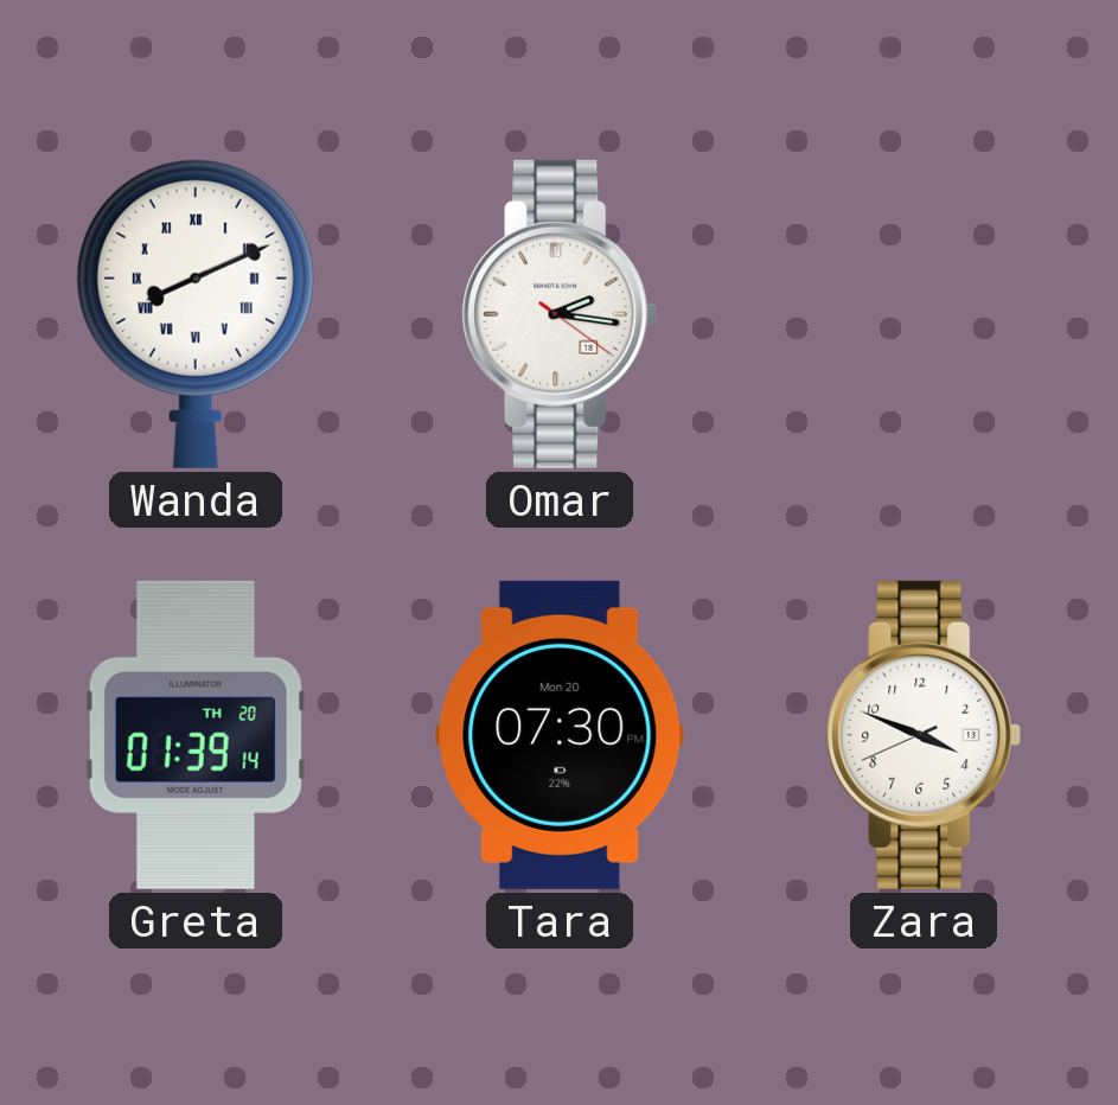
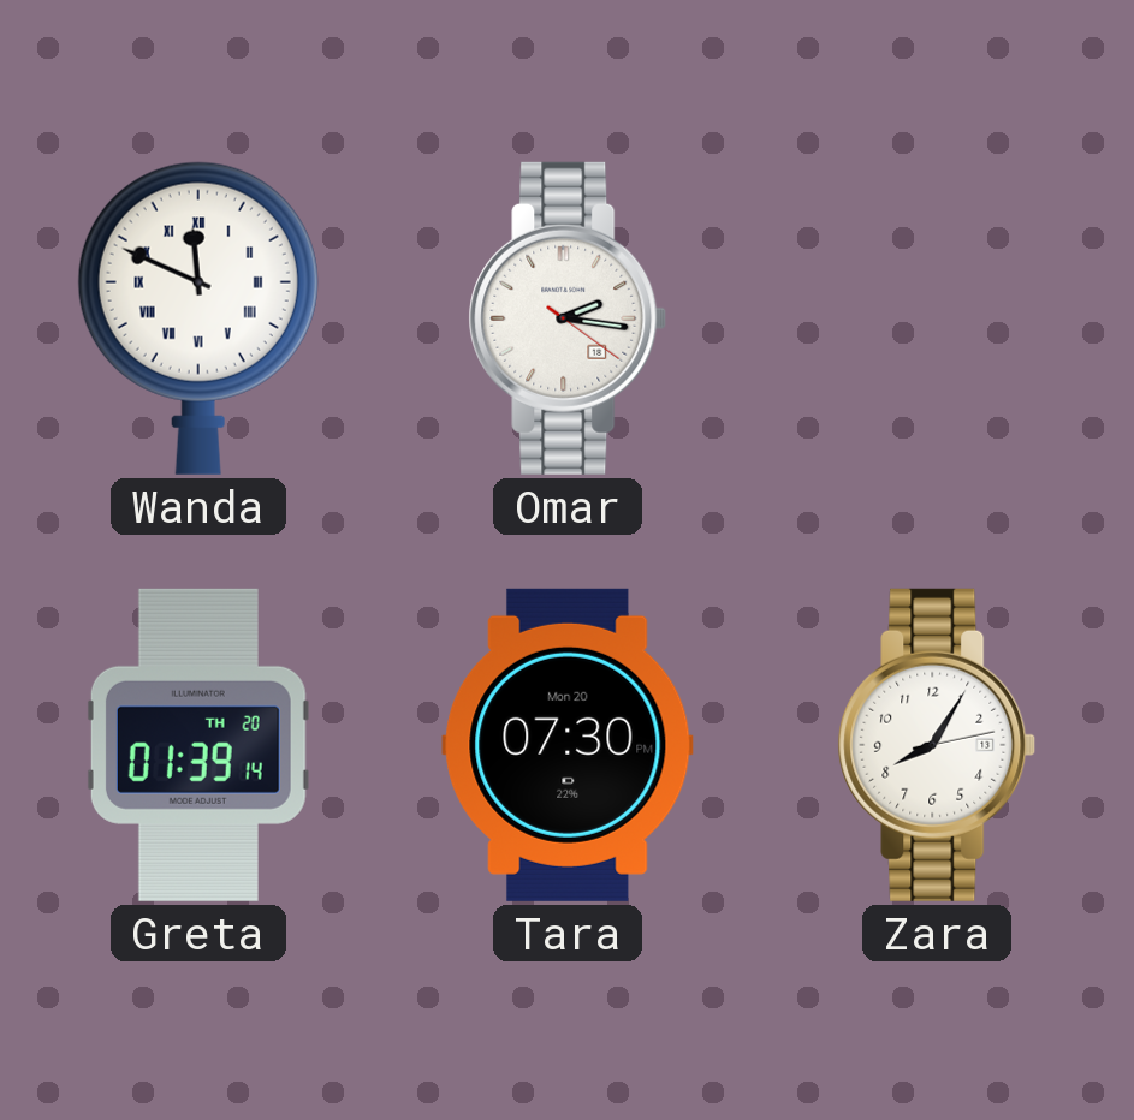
Wanda: 8:11 -> 11:49 (198, 318)
Zara: 3:48 -> 8:05 (937, 745)
